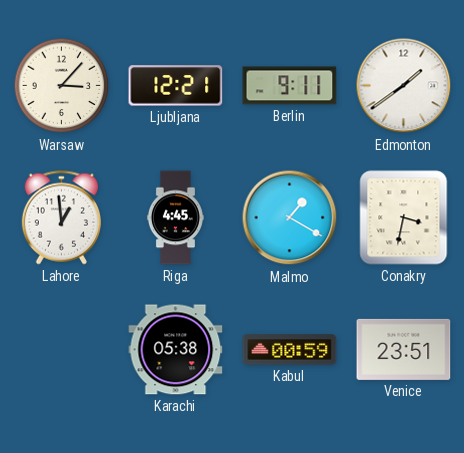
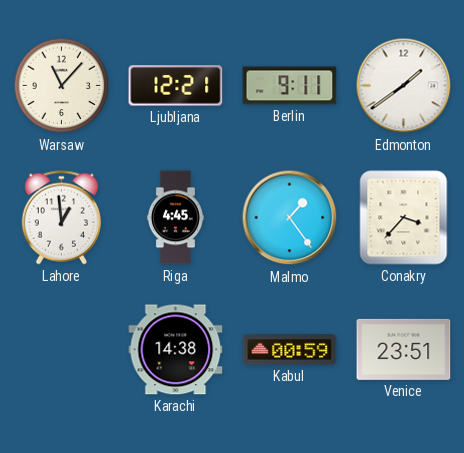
Warsaw: 3:07 -> 11:07 (62, 86)
Malmo: 1:20 -> 1:24 (290, 218)
Conakry: 3:32 -> 3:37 (404, 218)
Karachi: 05:38 -> 14:38 (176, 350)
